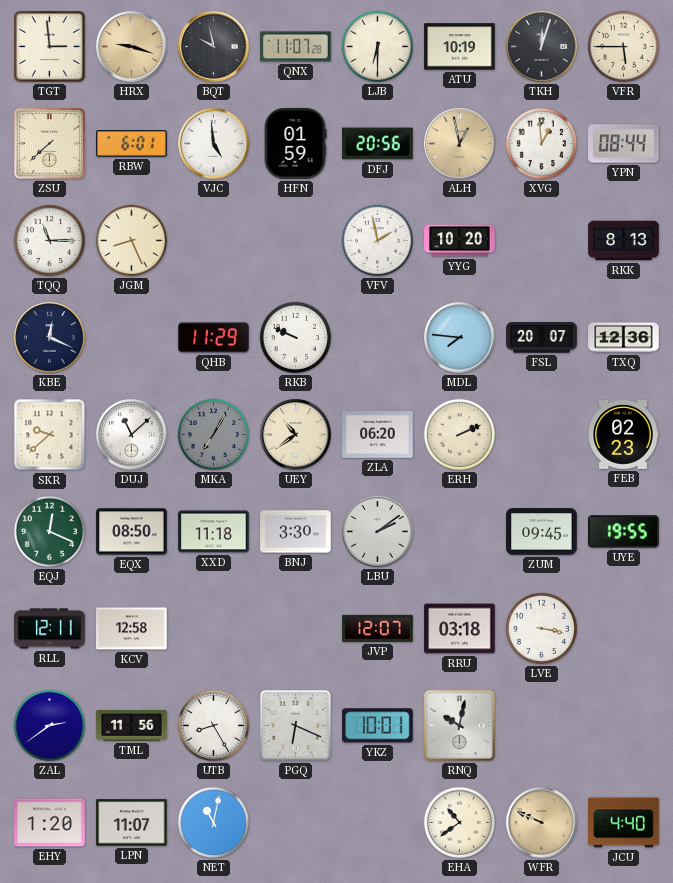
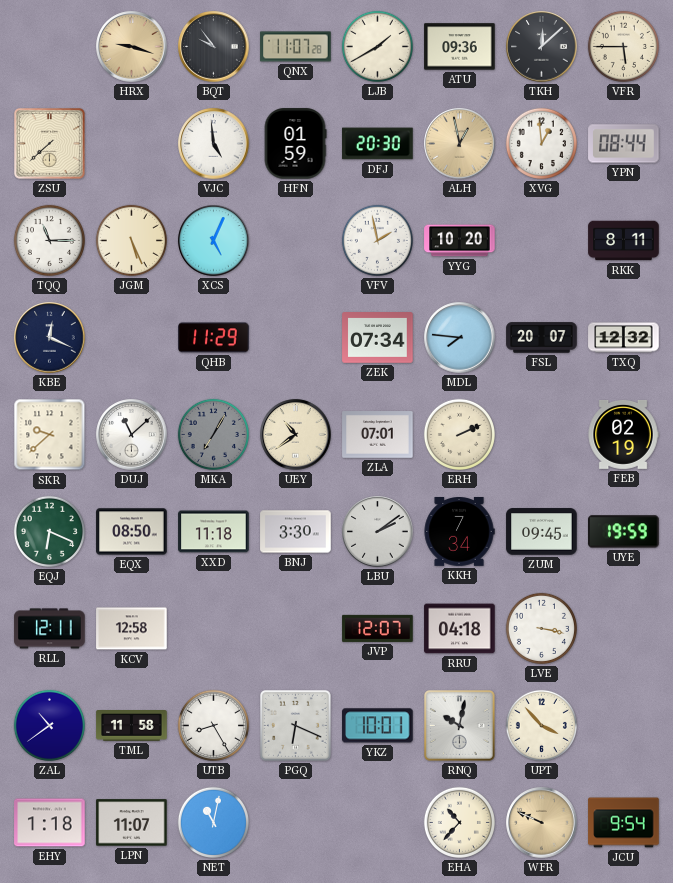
TGT: 2:59 -> none (50, 47)
BQT: 9:58 -> 9:54 (214, 47)
LJB: 6:30 -> 1:40 (377, 46)
ATU: 10:19 -> 09:36 (460, 47)
TKH: 12:03 -> 12:08 (542, 47)
RBW: 6:01 -> none (132, 144)
DFJ: 20:56 -> 20:30 (378, 144)
JGM: 8:26 -> 5:26 (131, 240)
XCS: none -> 5:04 (214, 241)
RKK: 8:13 -> 8:11 (624, 241)
RKB: 9:49 -> none (295, 337)
ZEK: none -> 07:34 (378, 338)
TXQ: 12:36 -> 12:32 (624, 338)
ZLA: 06:20 -> 07:01 (378, 435)
FEB: 02:23 -> 02:19 (623, 434)
EQJ: 12:19 -> 6:19 (49, 531)
KKH: none -> 7:34 (459, 532)
UYE: 19:55 -> 19:59 (624, 532)
RRU: 03:18 -> 04:18 (460, 629)
ZAL: 2:39 -> 10:39 (49, 725)
TML: 11:56 -> 11:58 (132, 726)
UPT: none -> 3:53 (541, 725)
EHY: 1:20 -> 1:18 (50, 823)
EHA: 10:39 -> 10:37 (459, 822)
JCU: 4:40 -> 9:54 (624, 823)
